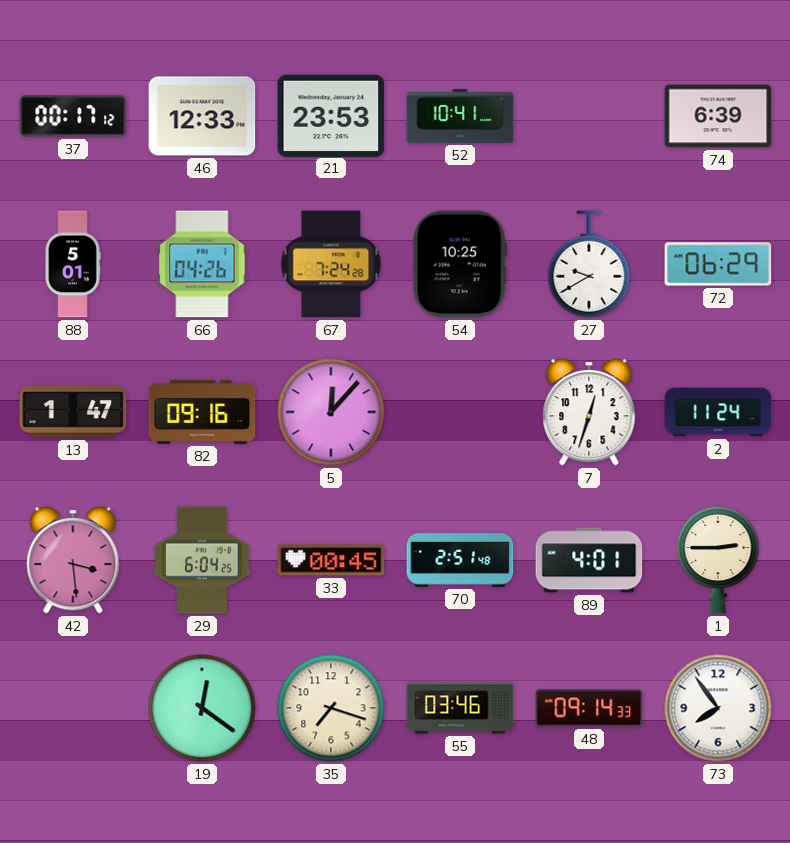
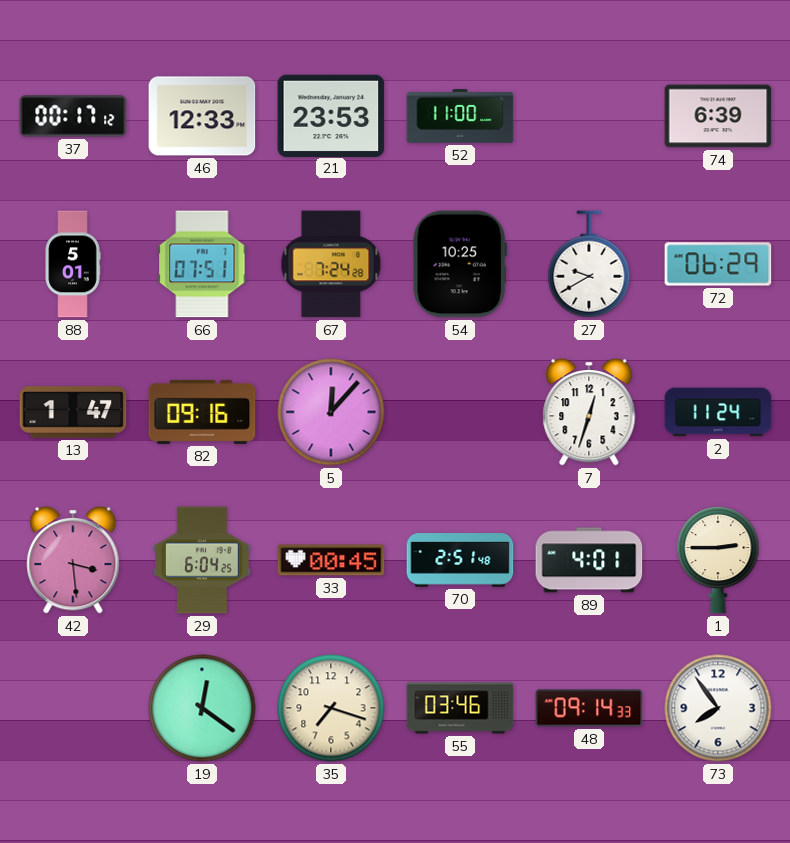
52: 10:41 -> 11:00 (460, 117)
66: 04:26 -> 07:51 (202, 264)
